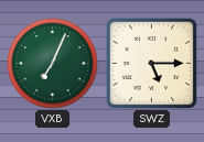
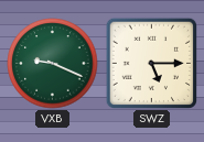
VXB: 7:04 -> 9:19 (53, 64)
